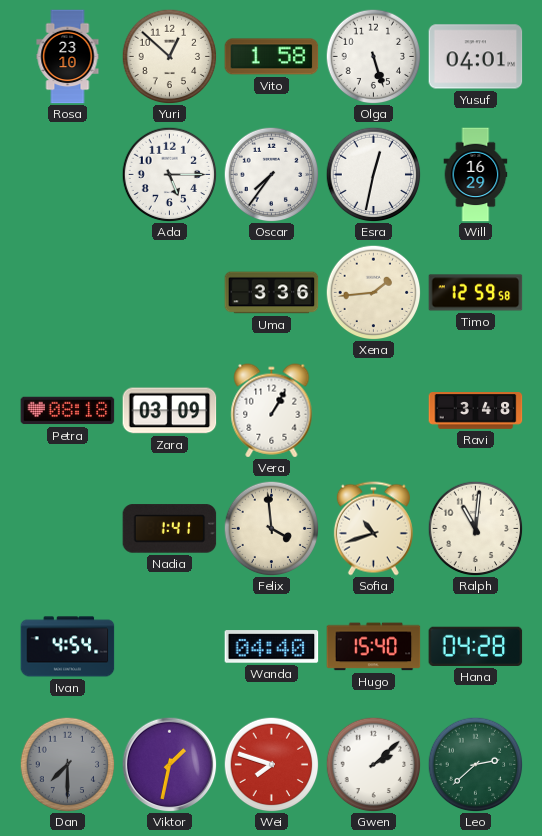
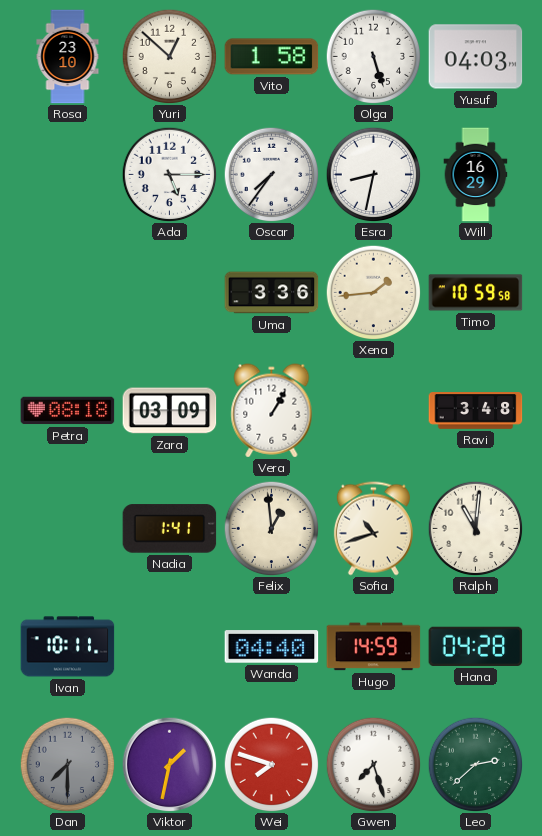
Yusuf: 04:01 -> 04:03 (476, 57)
Esra: 12:32 -> 8:32 (373, 174)
Timo: 12:59 -> 10:59 (476, 293)
Felix: 3:59 -> 12:59 (271, 528)
Ivan: 4:54 -> 10:11 (68, 647)
Hugo: 15:40 -> 14:59 (374, 647)
Gwen: 2:08 -> 7:27 (373, 764)
